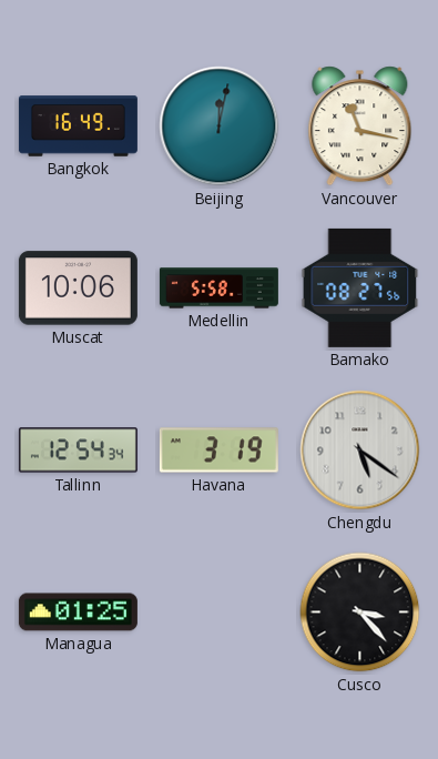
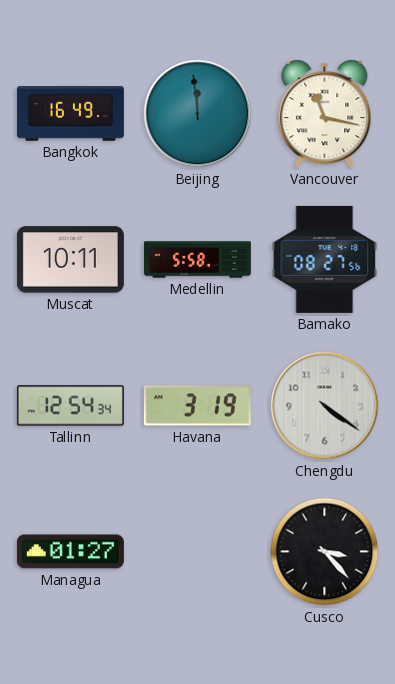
Beijing: 12:02 -> 11:59 (198, 114)
Muscat: 10:06 -> 10:11 (70, 260)
Chengdu: 5:21 -> 4:21 (325, 406)
Managua: 01:25 -> 01:27 (70, 552)
